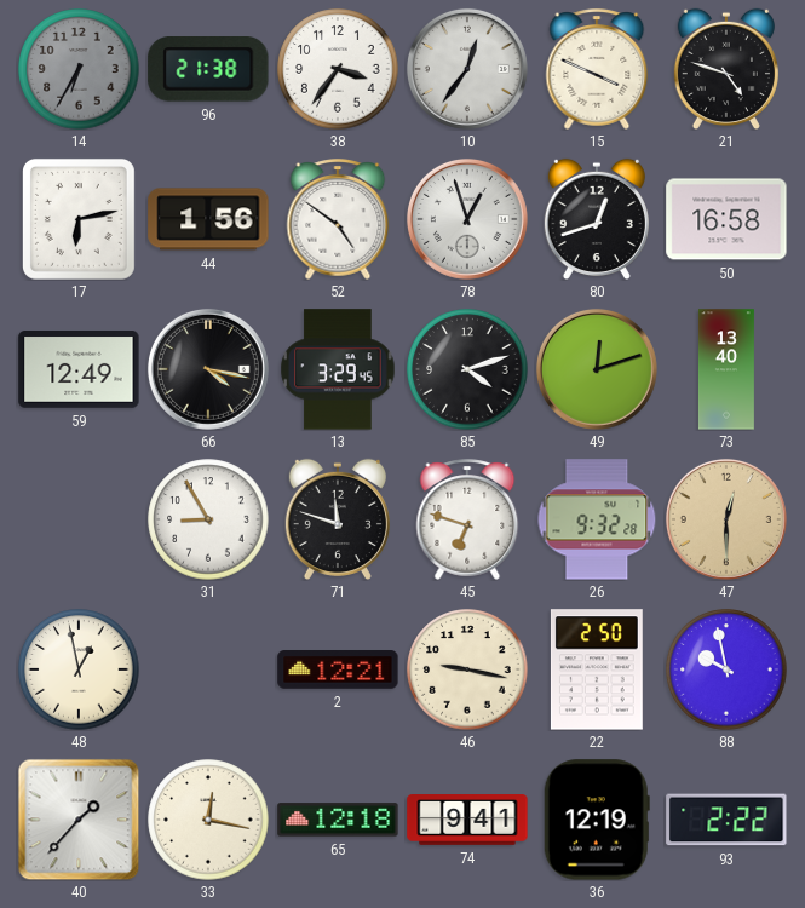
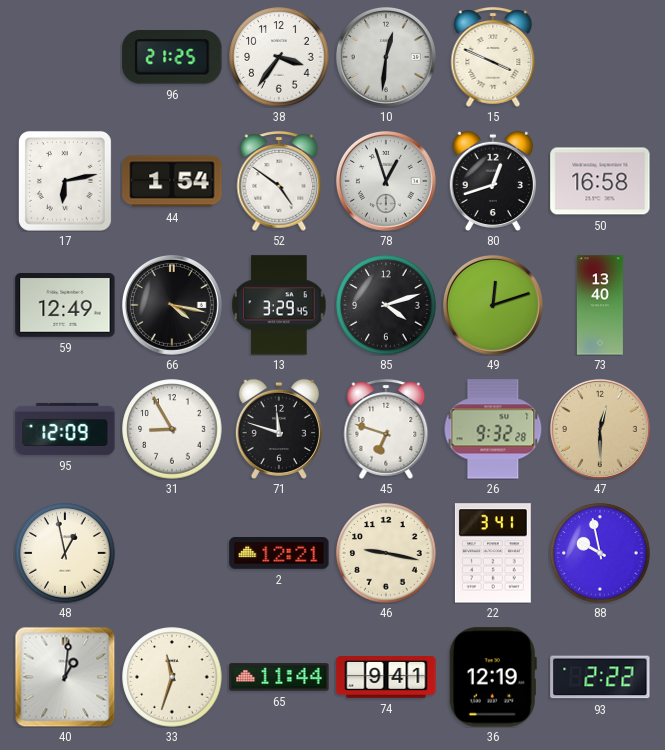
14: 6:35 -> none (79, 69)
96: 21:38 -> 21:25 (172, 58)
10: 12:36 -> 12:31 (386, 57)
21: 4:48 -> none (726, 69)
44: 1:56 -> 1:54 (172, 181)
95: none -> 12:09 (65, 429)
22: 2:50 -> 3:41 (493, 553)
40: 1:37 -> 1:01 (65, 677)
33: 12:17 -> 11:33 (172, 677)
65: 12:18 -> 11:44 (279, 677)
